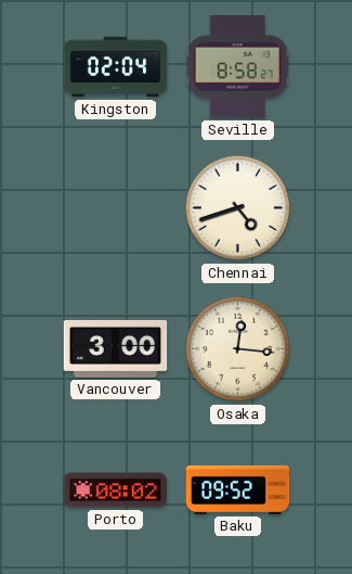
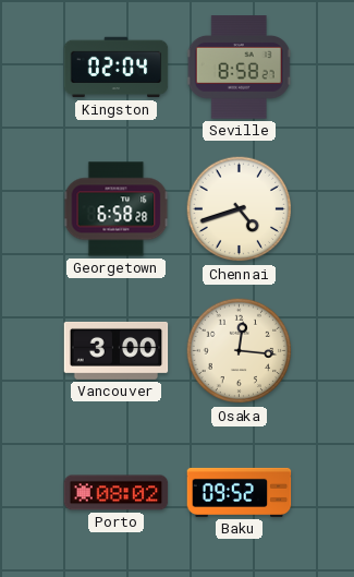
Georgetown: none -> 6:58 (117, 209)
